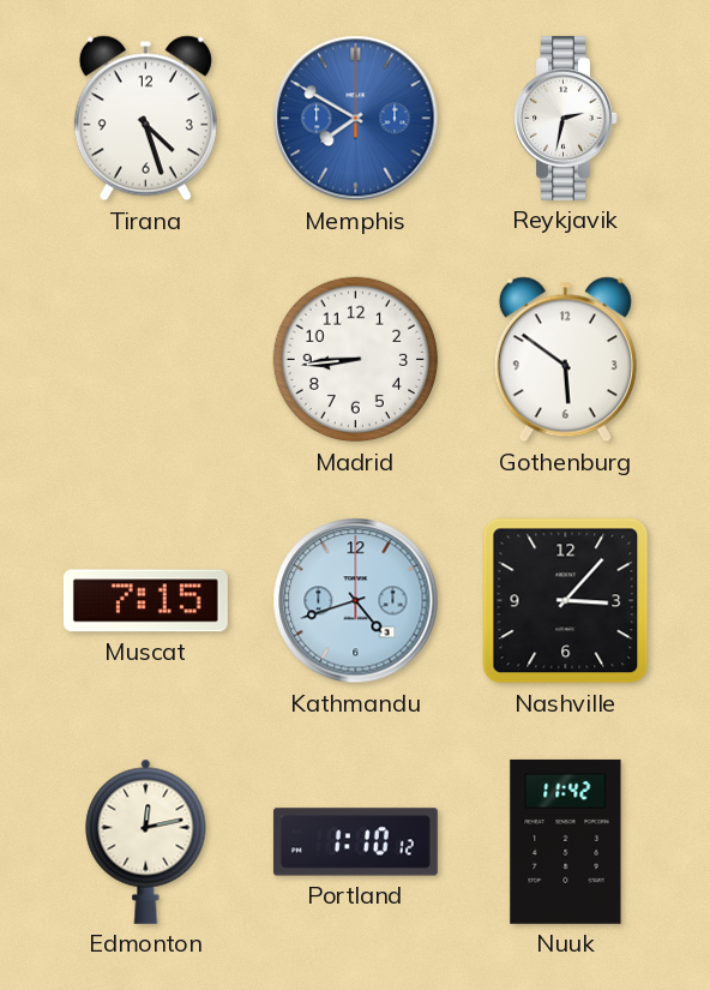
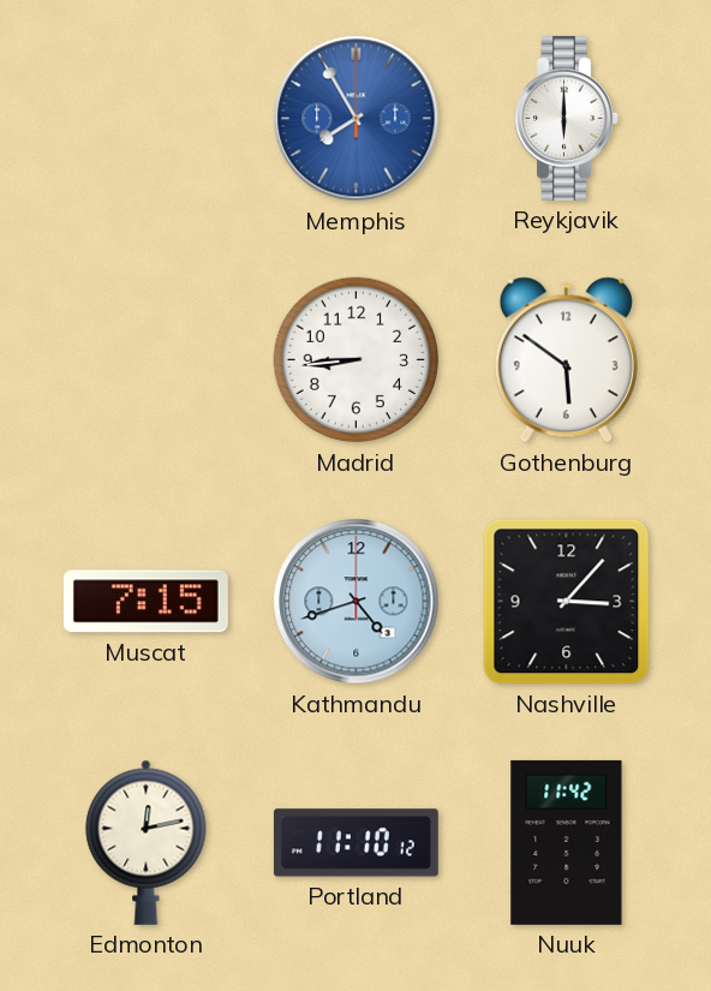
Tirana: 4:27 -> none (145, 119)
Memphis: 7:50 -> 7:55 (357, 119)
Reykjavik: 2:32 -> 6:00 (567, 118)
Portland: 1:10 -> 11:10 (355, 843)
